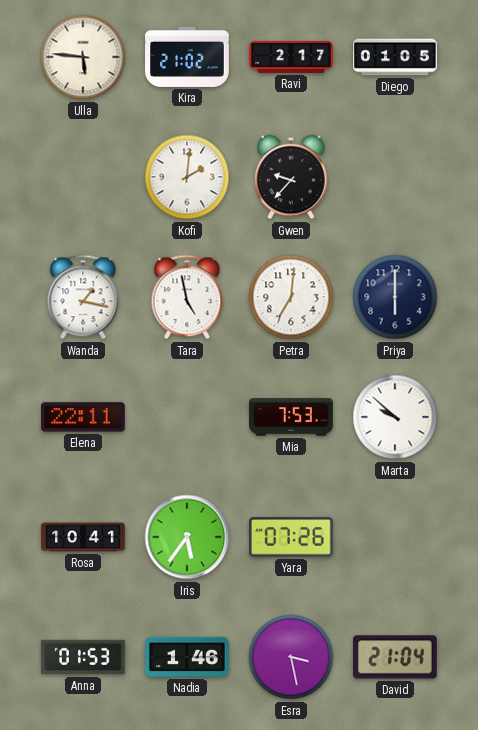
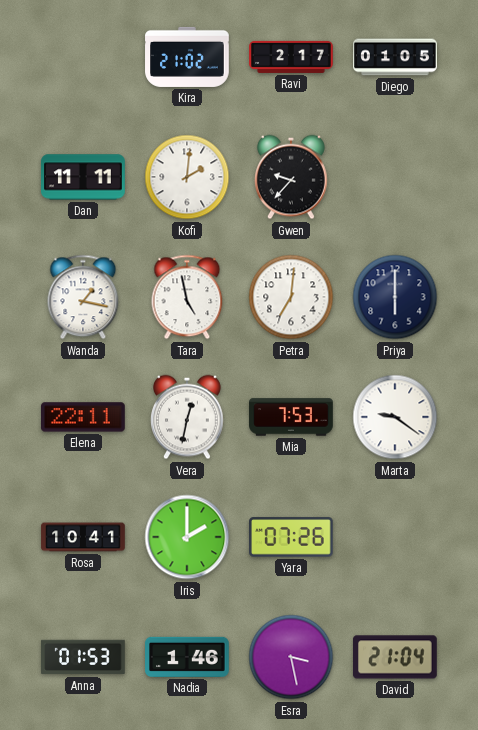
Ulla: 5:46 -> none (83, 57)
Dan: none -> 11:11 (83, 177)
Vera: none -> 12:32 (188, 417)
Marta: 9:52 -> 9:21 (395, 417)
Iris: 5:36 -> 2:00 (187, 537)
